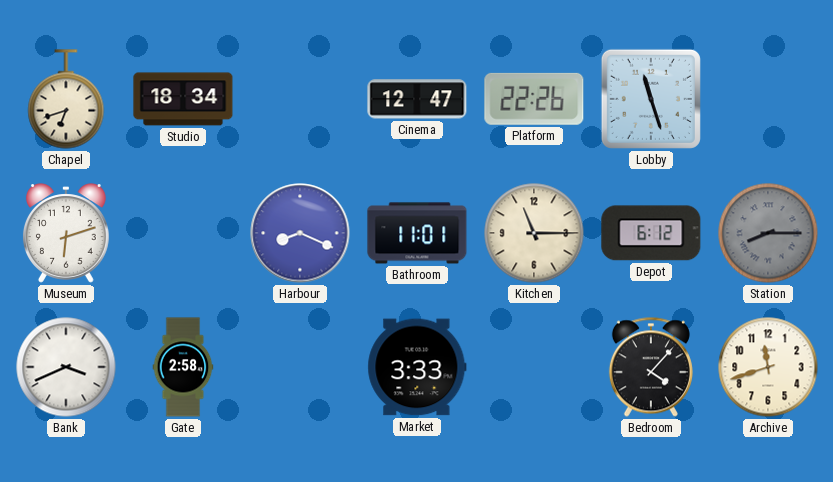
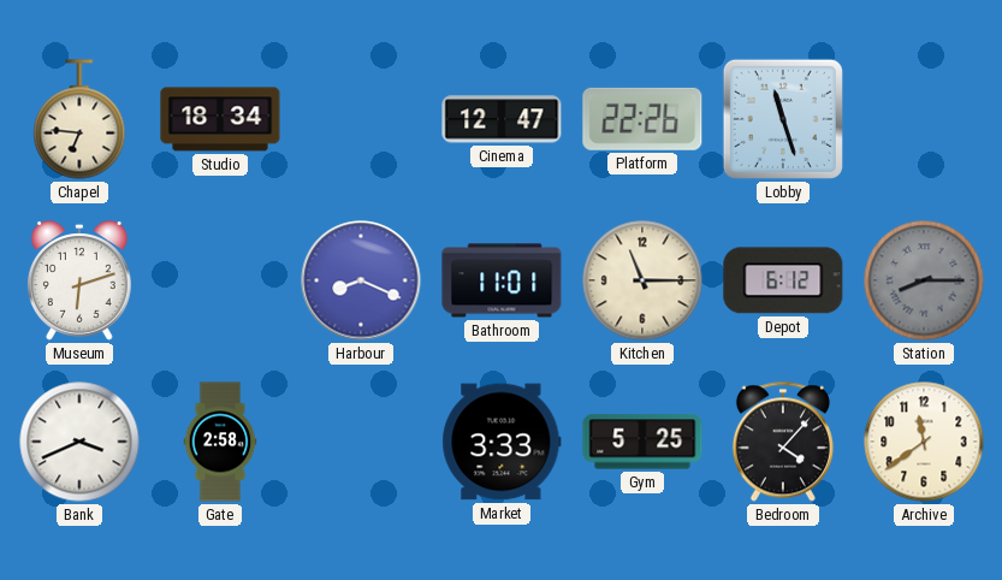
Chapel: 6:42 -> 6:46 (79, 119)
Gym: none -> 5:25 (642, 442)
Archive: 11:42 -> 11:39 (924, 442)
